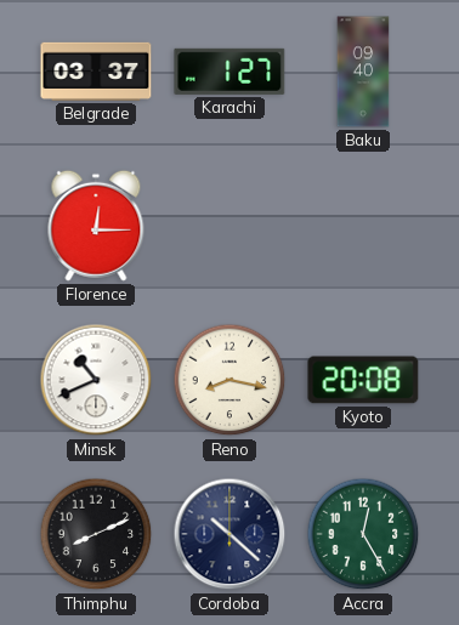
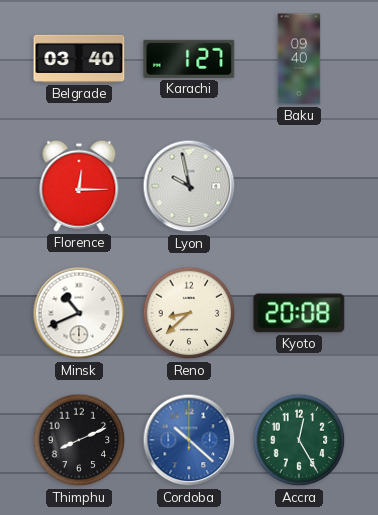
Belgrade: 03:37 -> 03:40 (79, 59)
Lyon: none -> 9:58 (189, 186)
Reno: 8:17 -> 8:38 (189, 313)
Cordoba dial: navy -> blue (189, 440)
